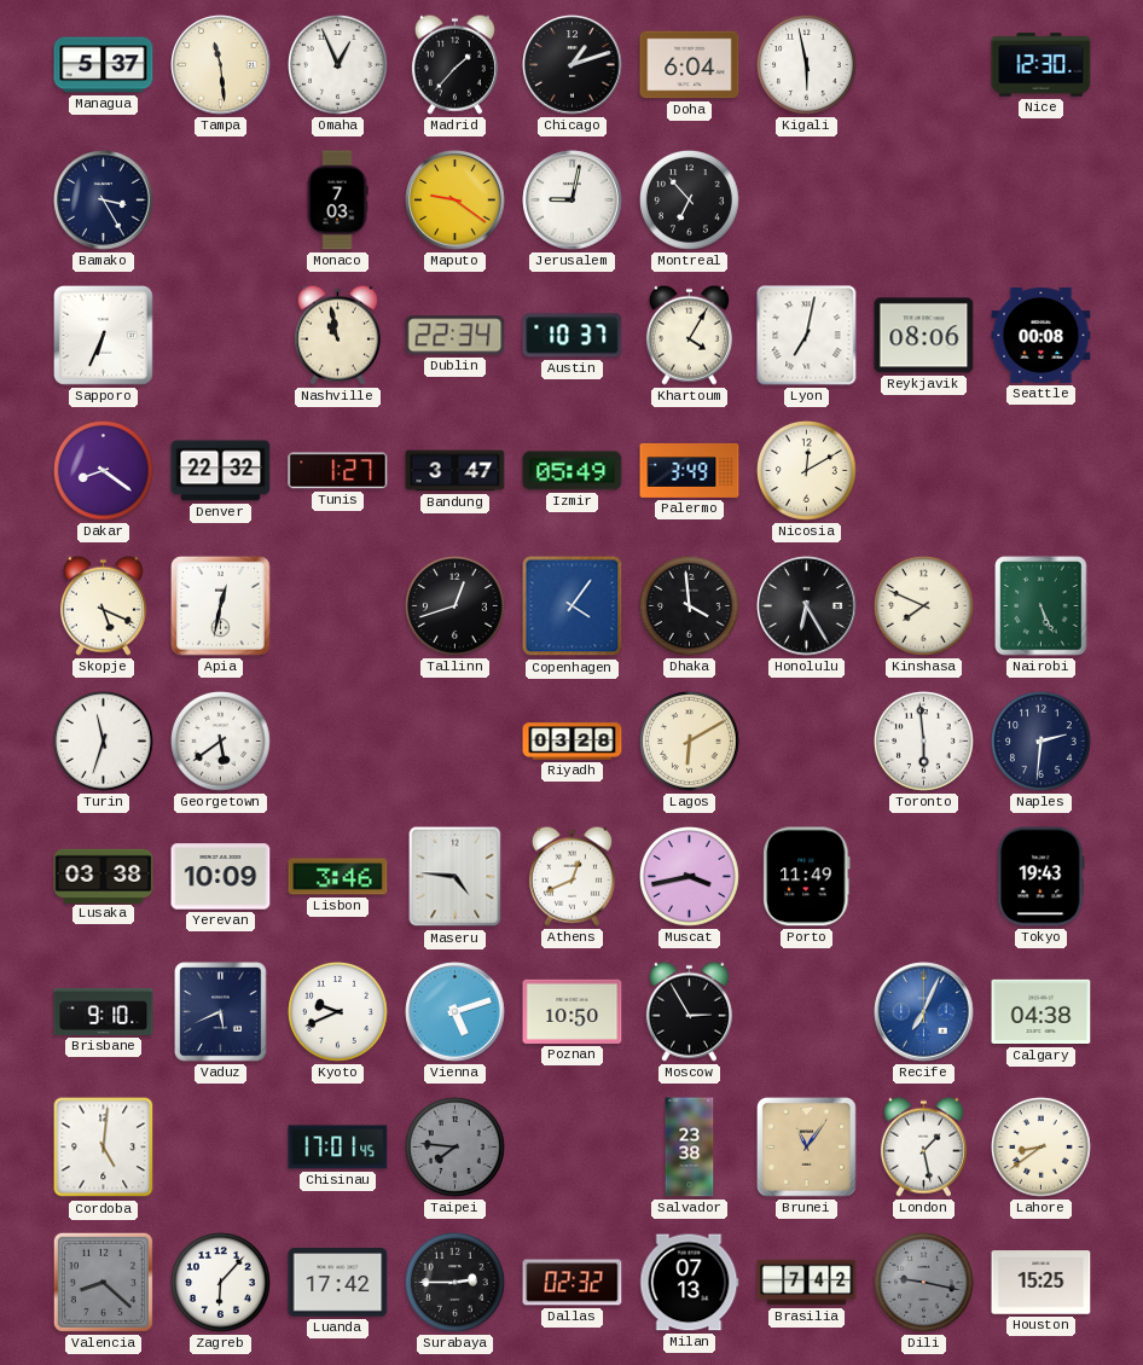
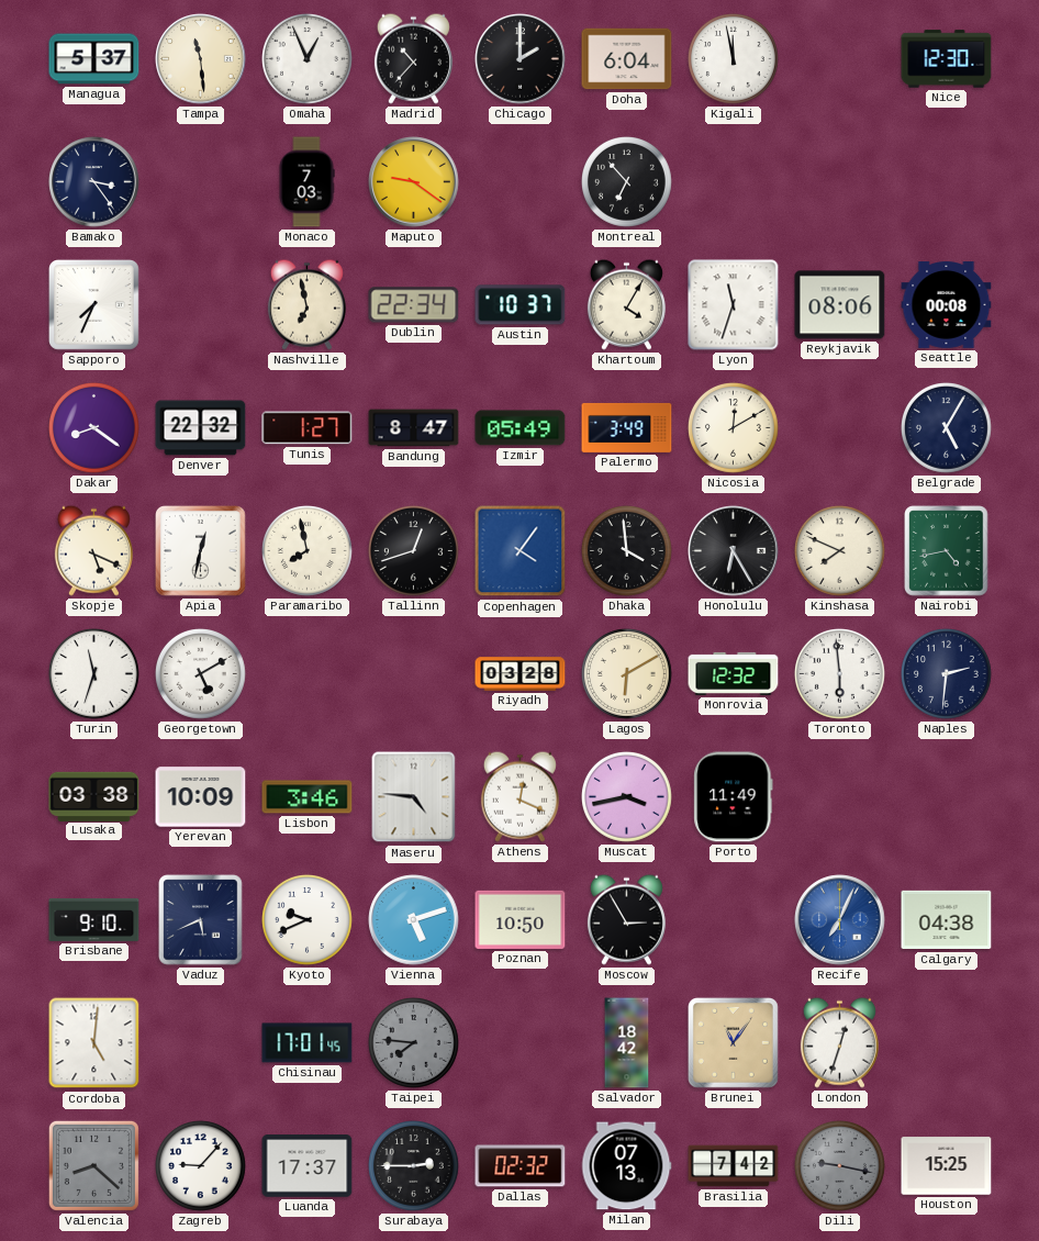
Madrid: 1:37 -> 10:37 (413, 58)
Chicago: 1:12 -> 2:00 (521, 59)
Kigali: 5:58 -> 11:58 (734, 59)
Bamako: 3:25 -> 3:24 (94, 182)
Jerusalem: 9:02 -> none (573, 201)
Sapporo: 6:34 -> 7:34 (94, 305)
Nashville: 10:58 -> 6:58 (306, 304)
Lyon: 7:02 -> 11:33 (734, 305)
Bandung: 3:47 -> 8:47 (414, 428)
Belgrade: none -> 5:05 (947, 428)
Paramaribo: none -> 7:58 (308, 551)
Nairobi: 5:26 -> 4:43 (947, 551)
Georgetown: 5:39 -> 5:10 (201, 674)
Monrovia: none -> 12:32 (734, 673)
Athens: 12:41 -> 12:19 (519, 796)
Tokyo: 19:43 -> none (1042, 877)
Salvador: 23:38 -> 18:42 (627, 1043)
London: 1:28 -> 12:33 (839, 1042)
Lahore: 8:39 -> none (1042, 1148)
Zagreb: 6:07 -> 9:07 (201, 1166)
Luanda: 17:42 -> 17:37 (308, 1166)
